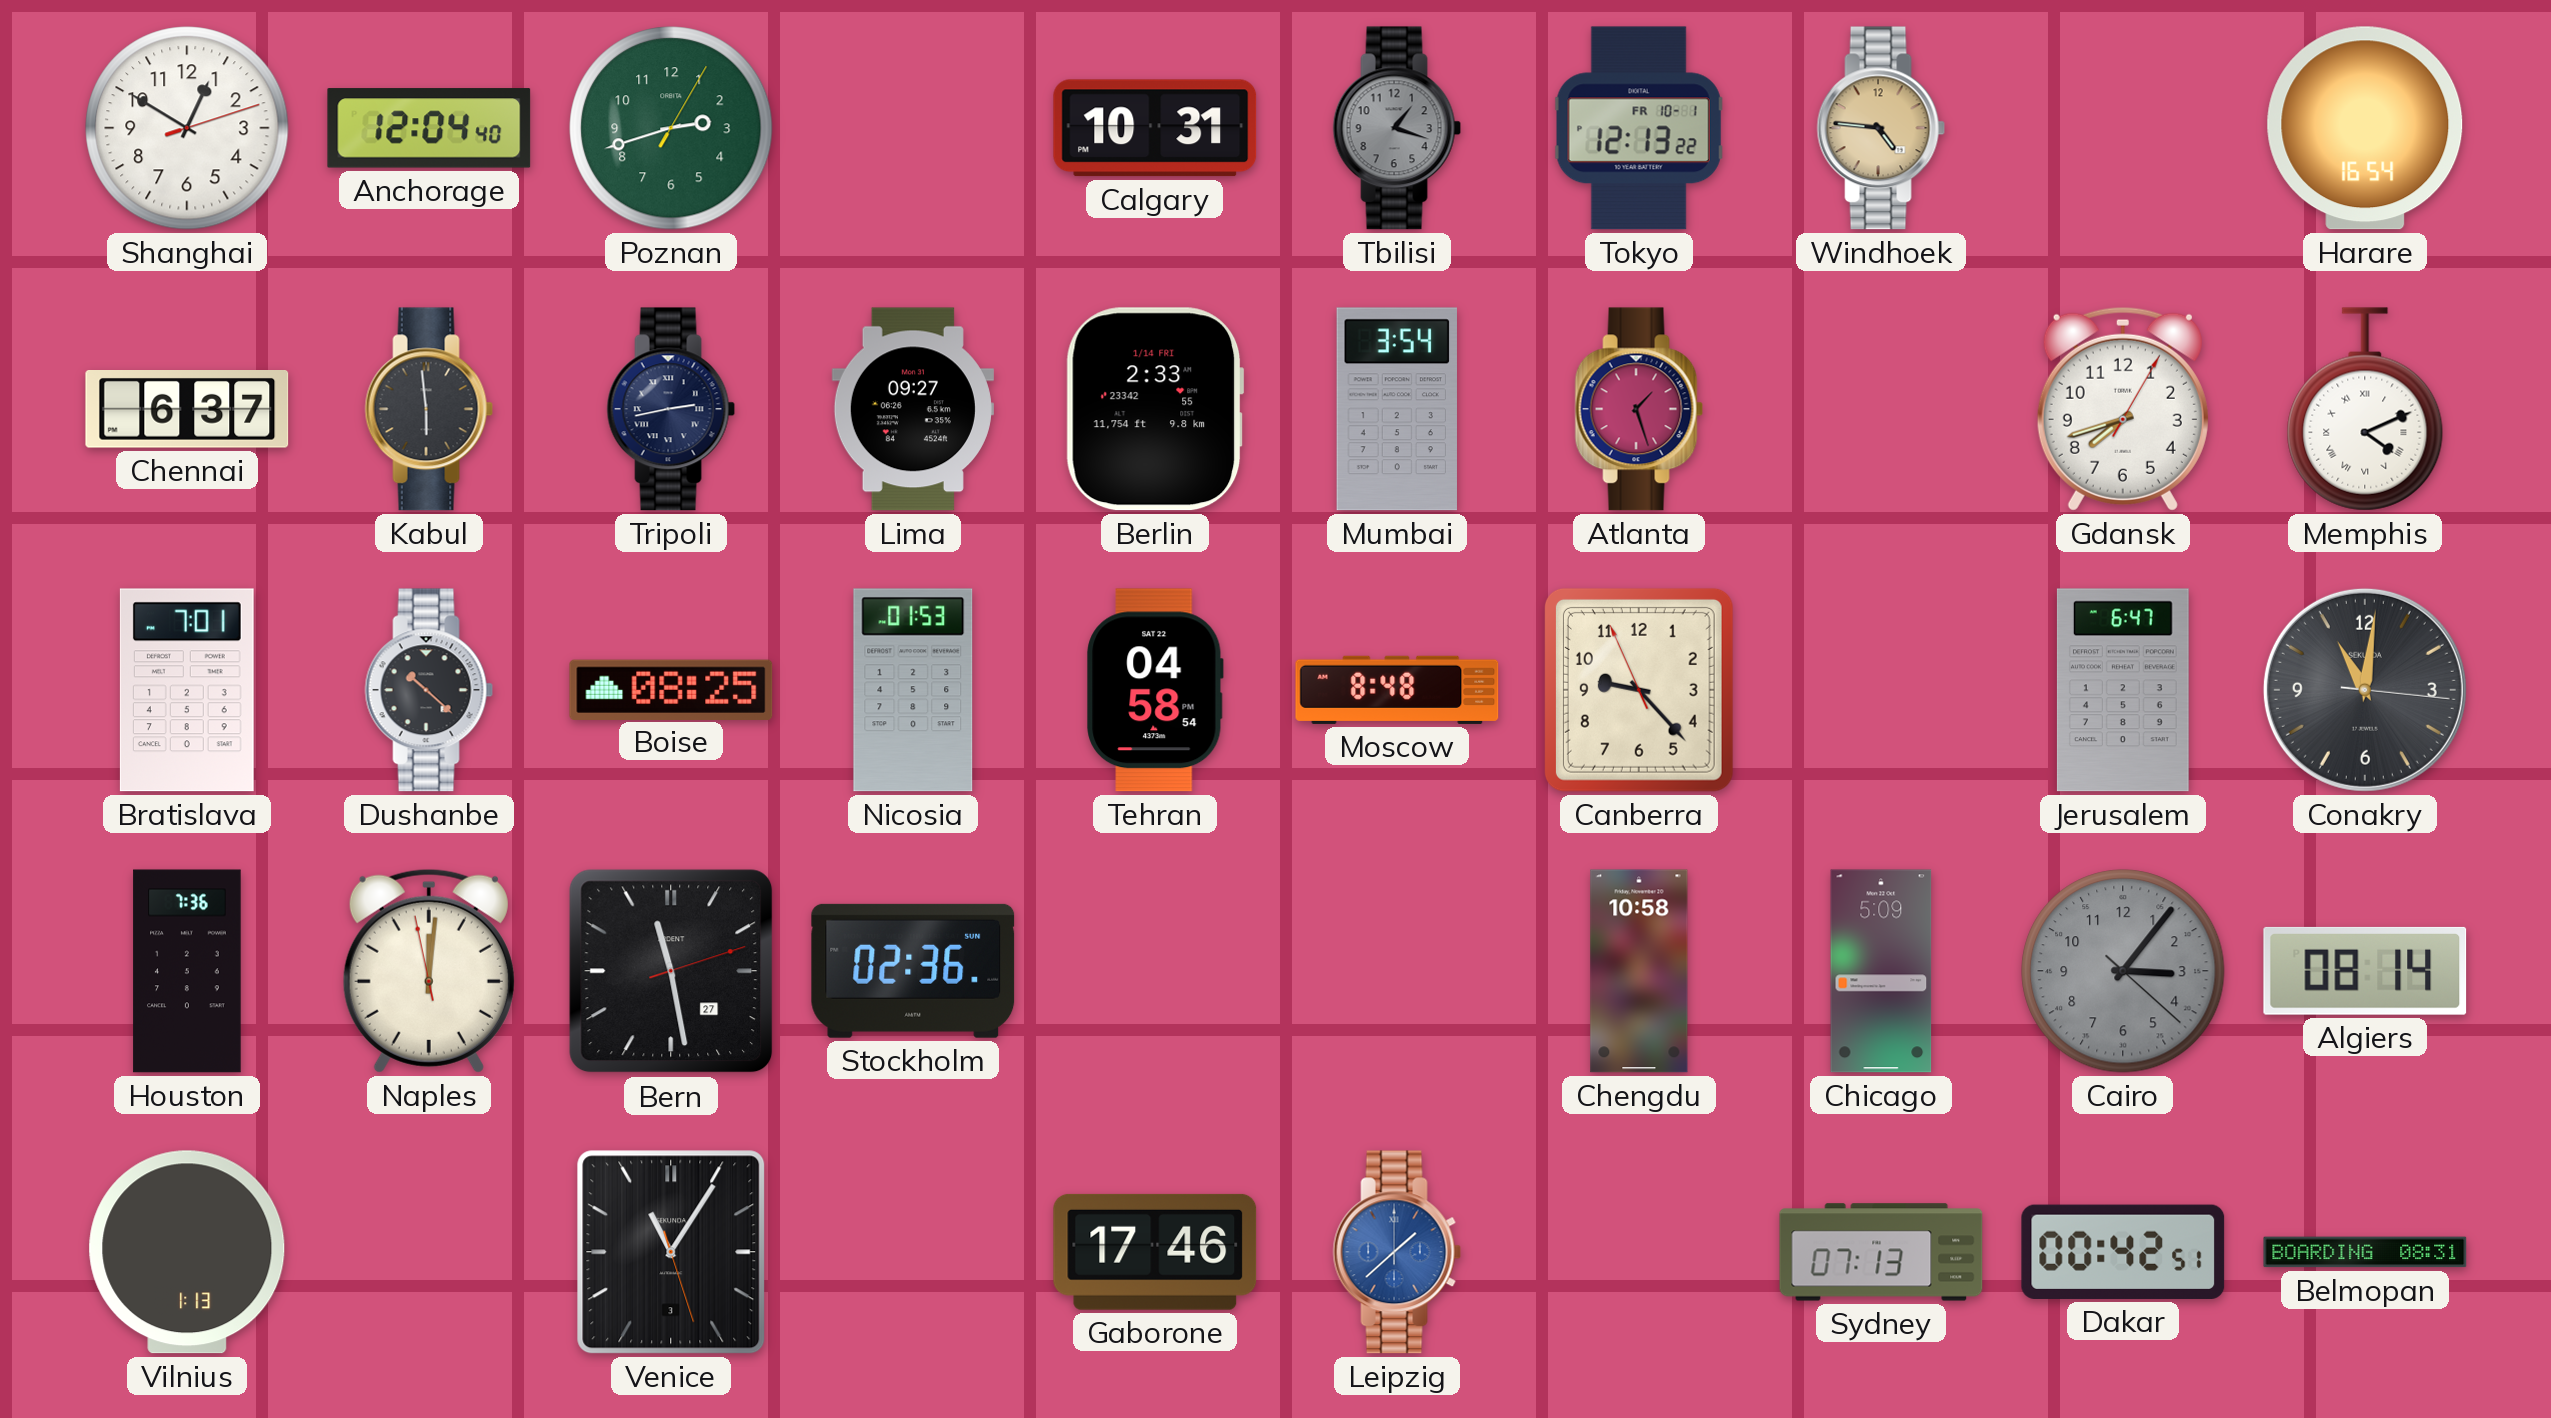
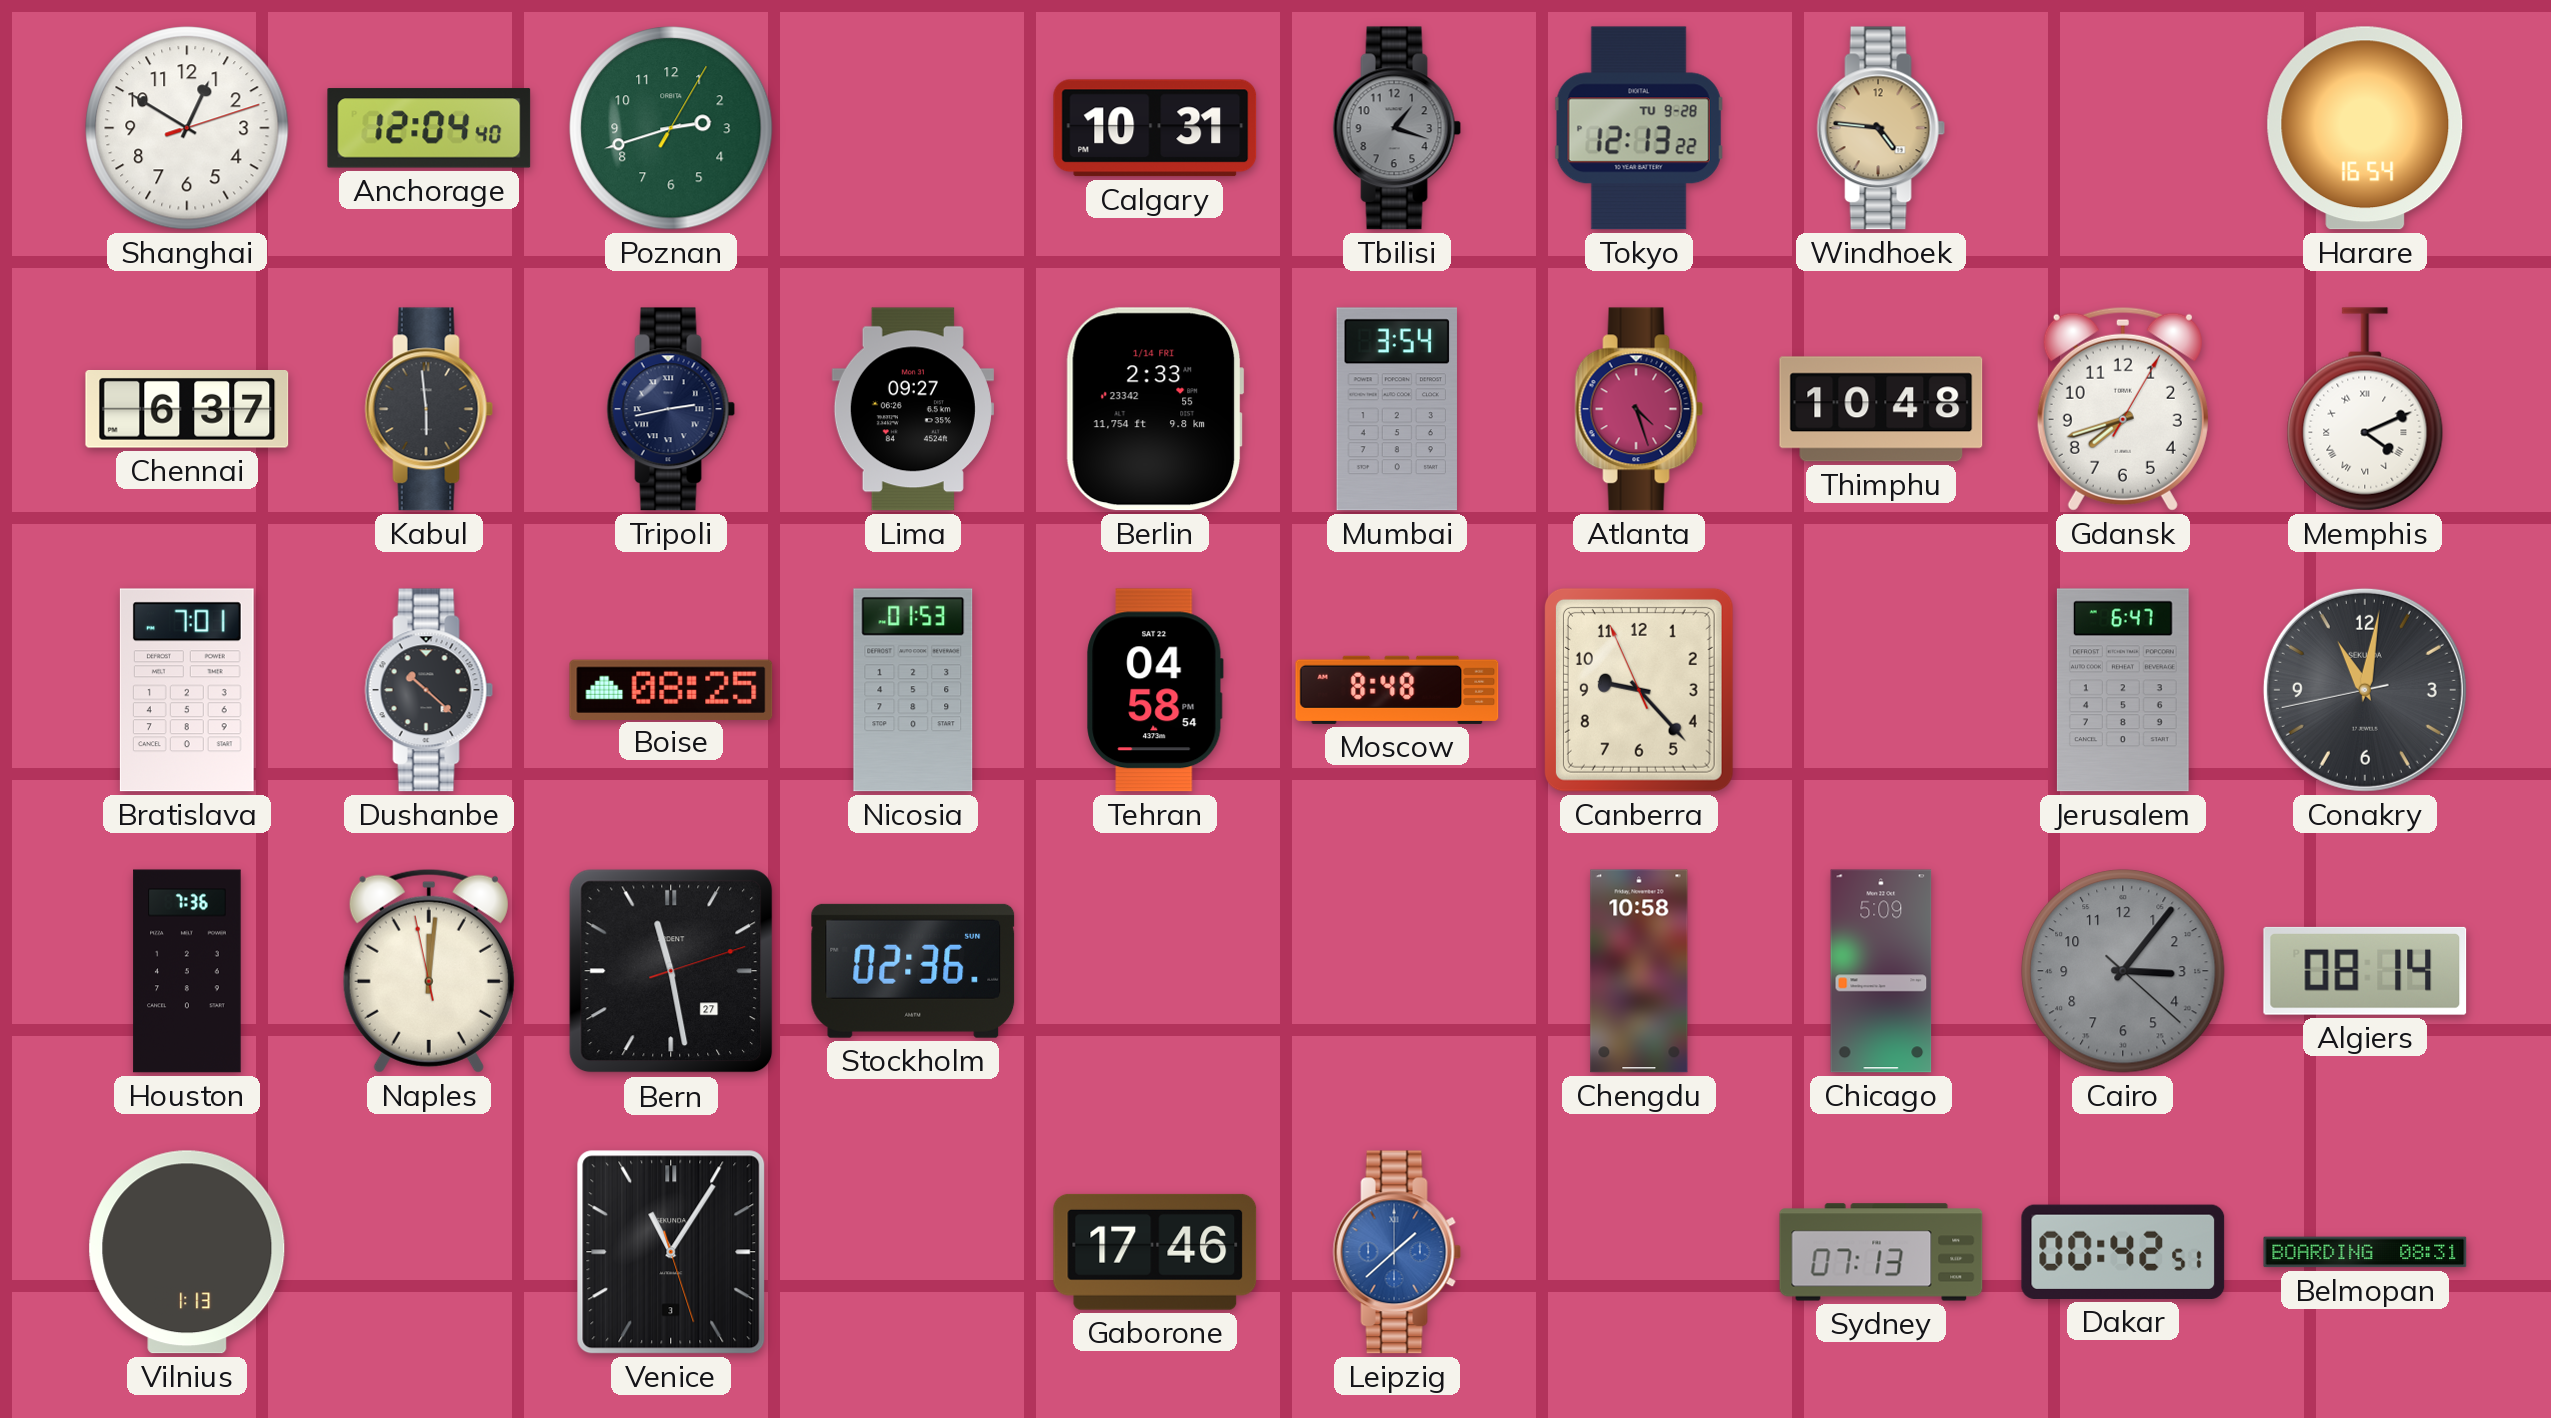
Tokyo date: FR 10-1 -> TU 9-28 (1639, 128)
Atlanta: 1:27 -> 4:27 (1639, 409)
Thimphu: none -> 10:48 (1881, 409)
Conakry: 11:01:16 -> 11:01:43 (2365, 690)
